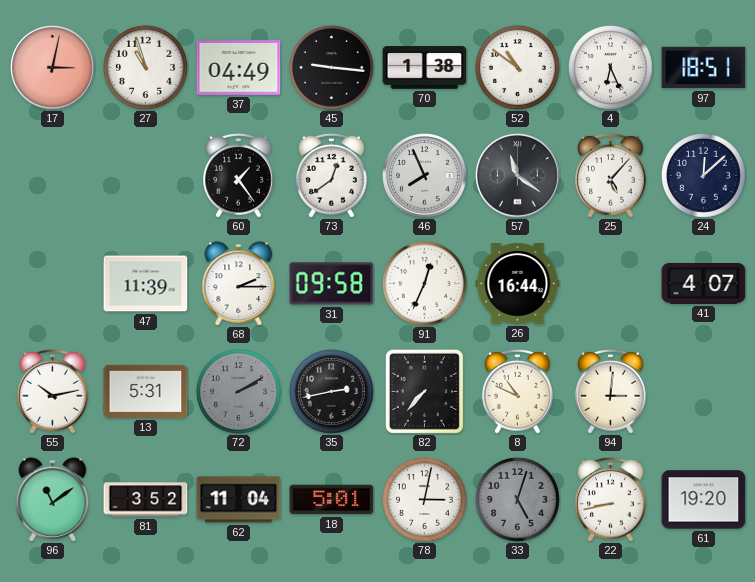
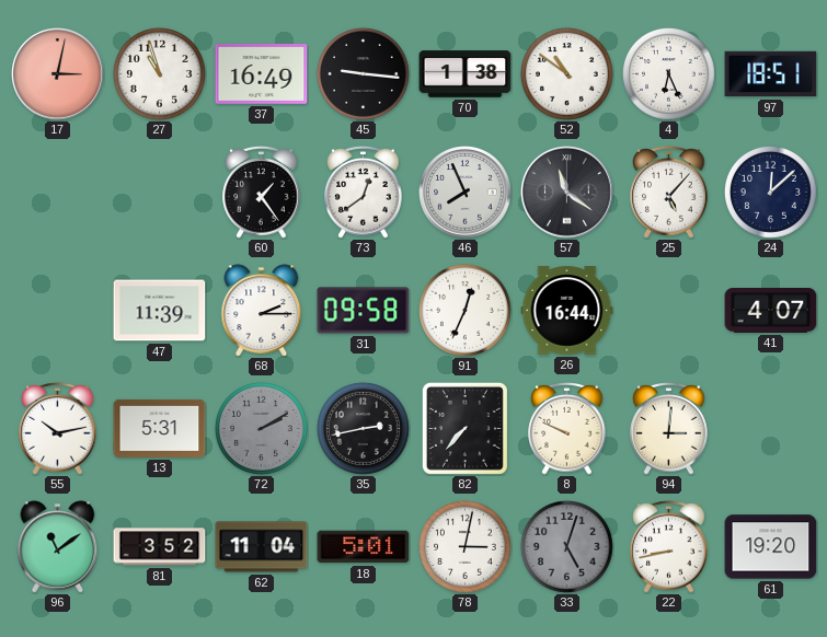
37: 04:49 -> 16:49 (262, 74)
8: 10:49 -> 9:49 (567, 429)
